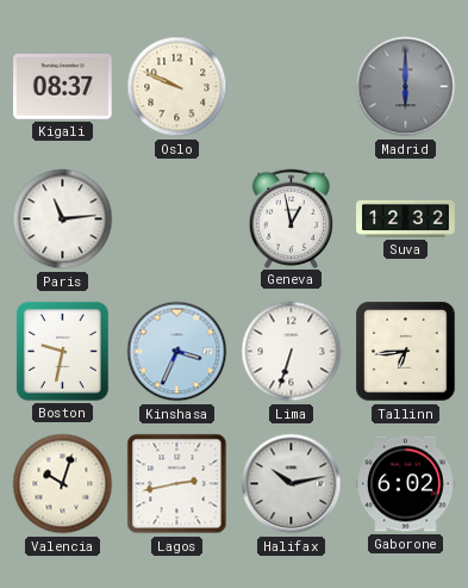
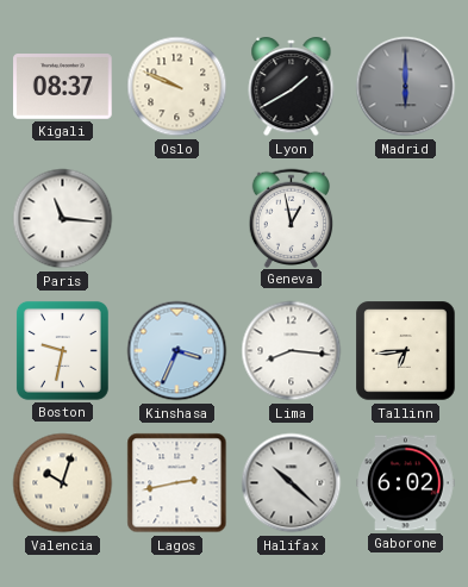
Lyon: none -> 1:40 (292, 88)
Paris: 11:14 -> 11:16 (63, 219)
Suva: 12:32 -> none (406, 218)
Lima: 6:33 -> 8:16 (292, 351)
Halifax: 10:13 -> 10:22 (292, 483)
